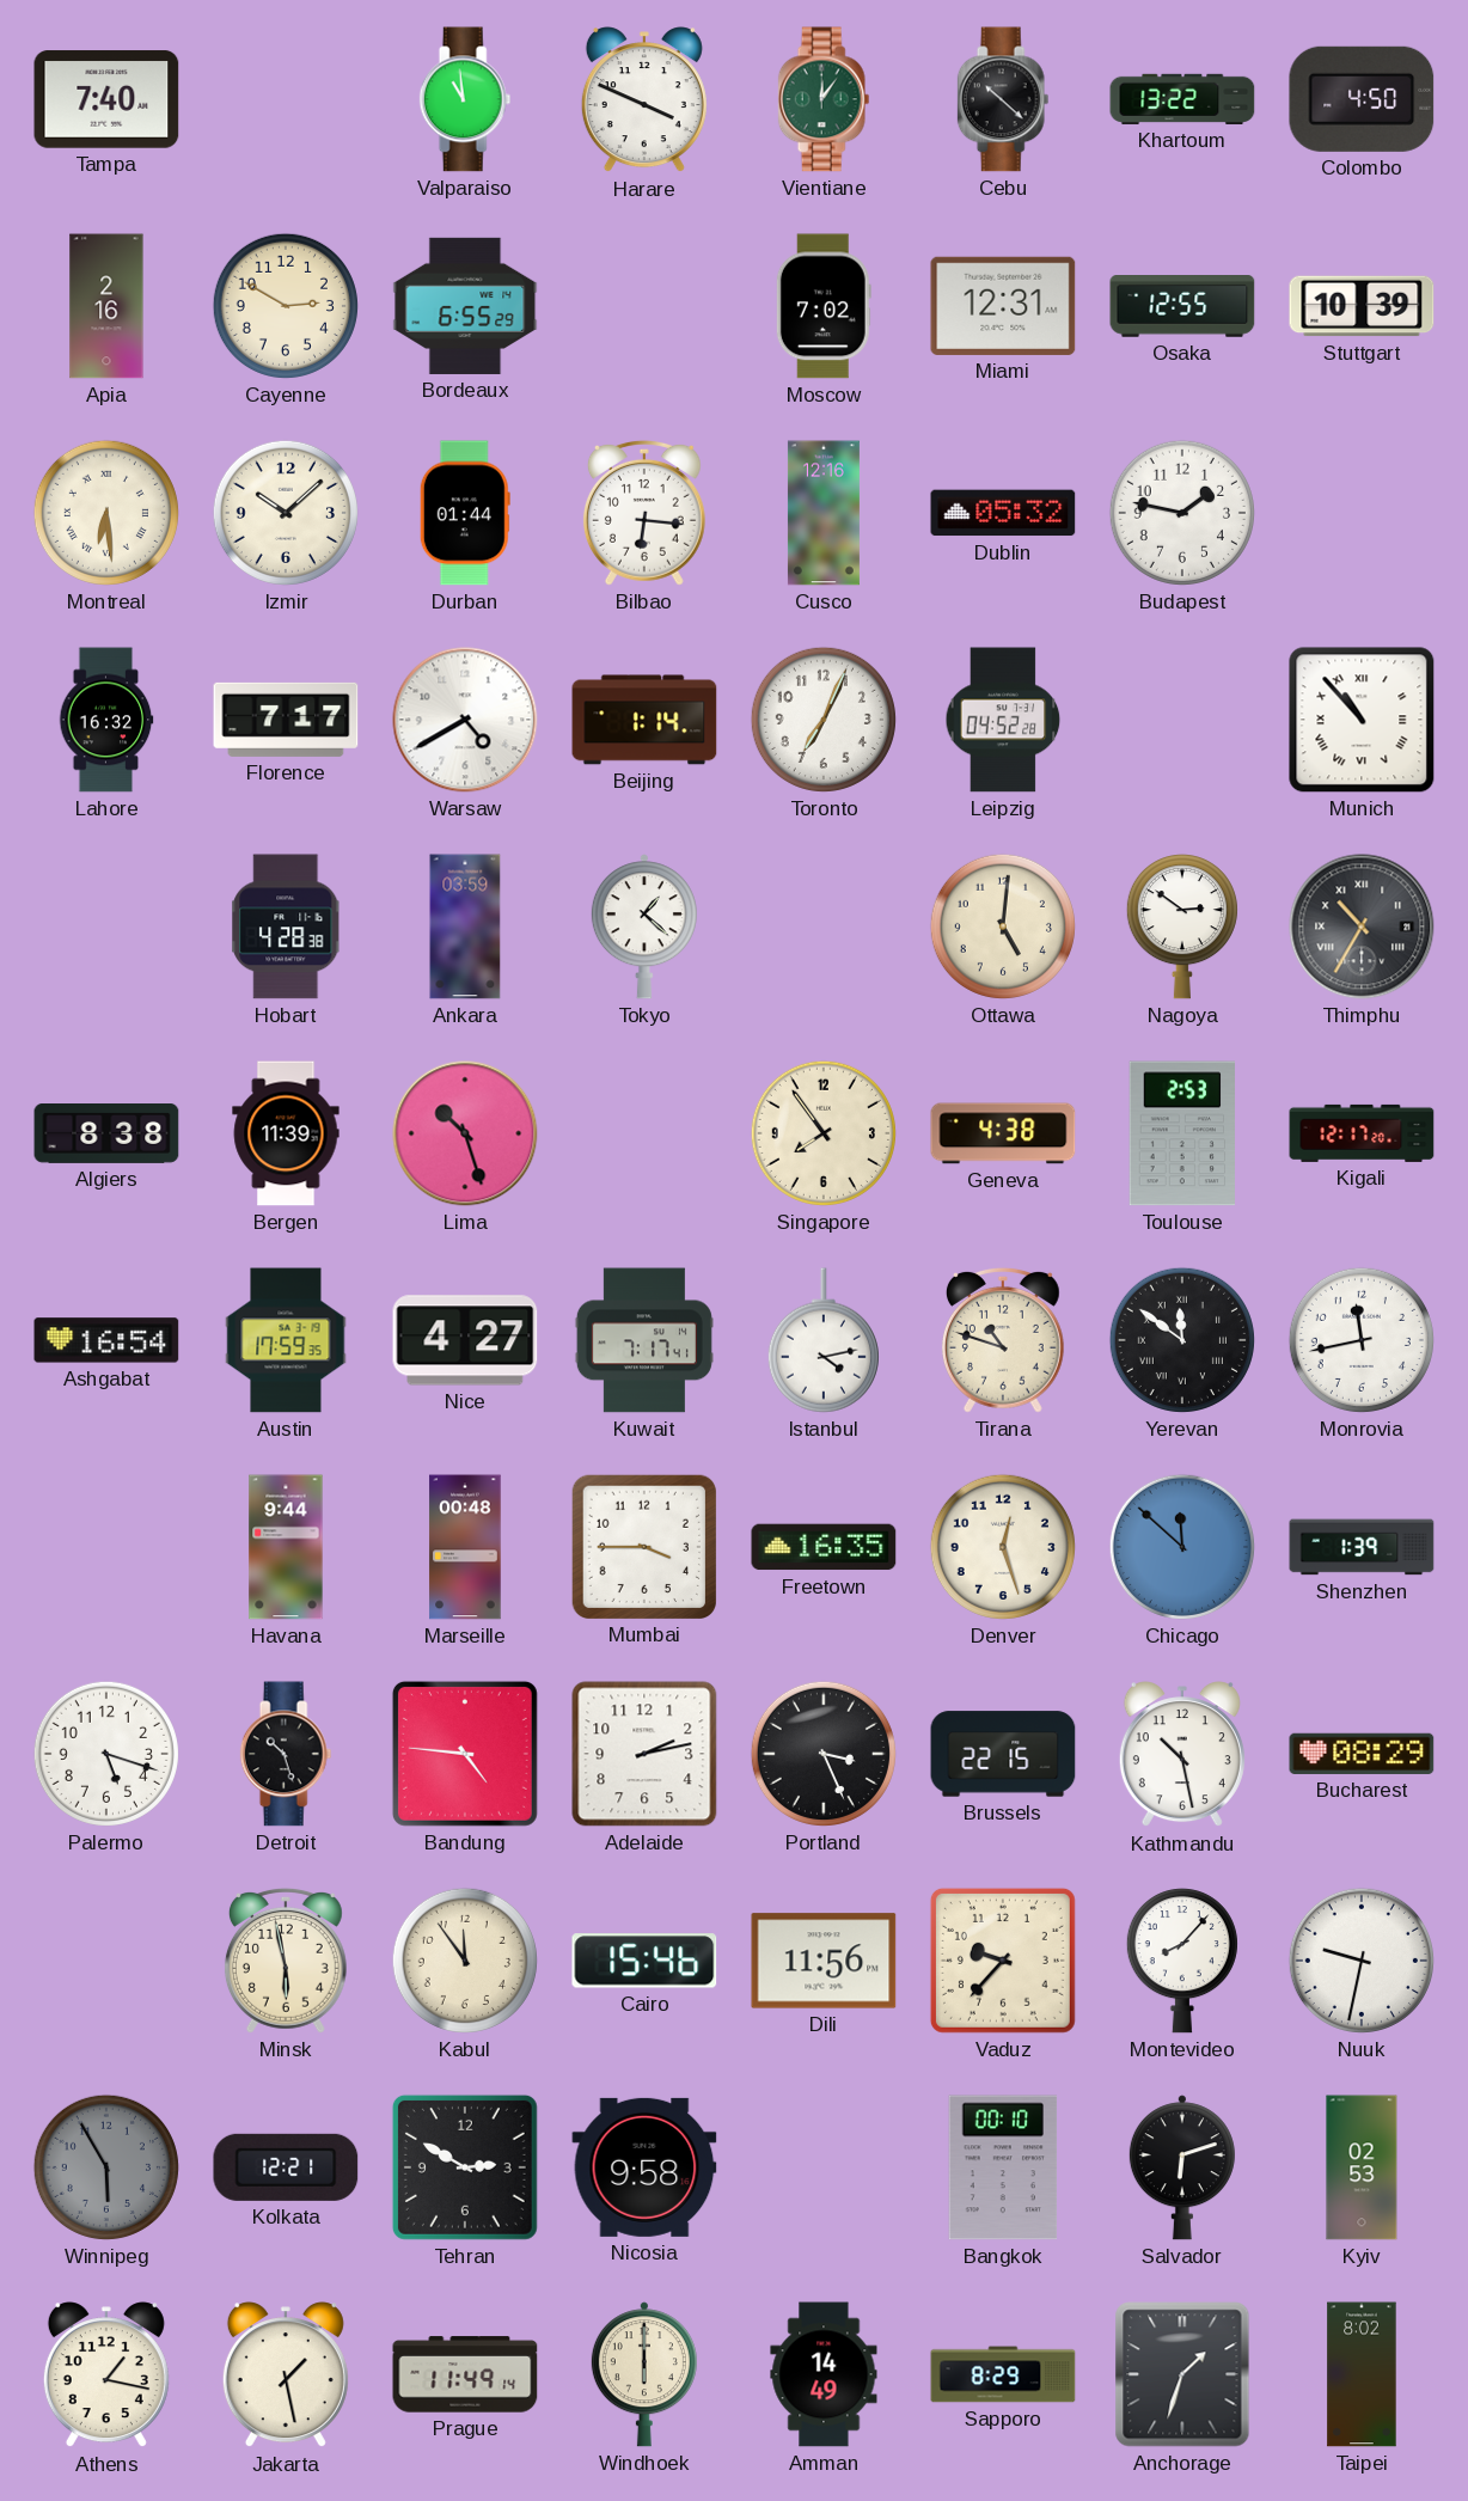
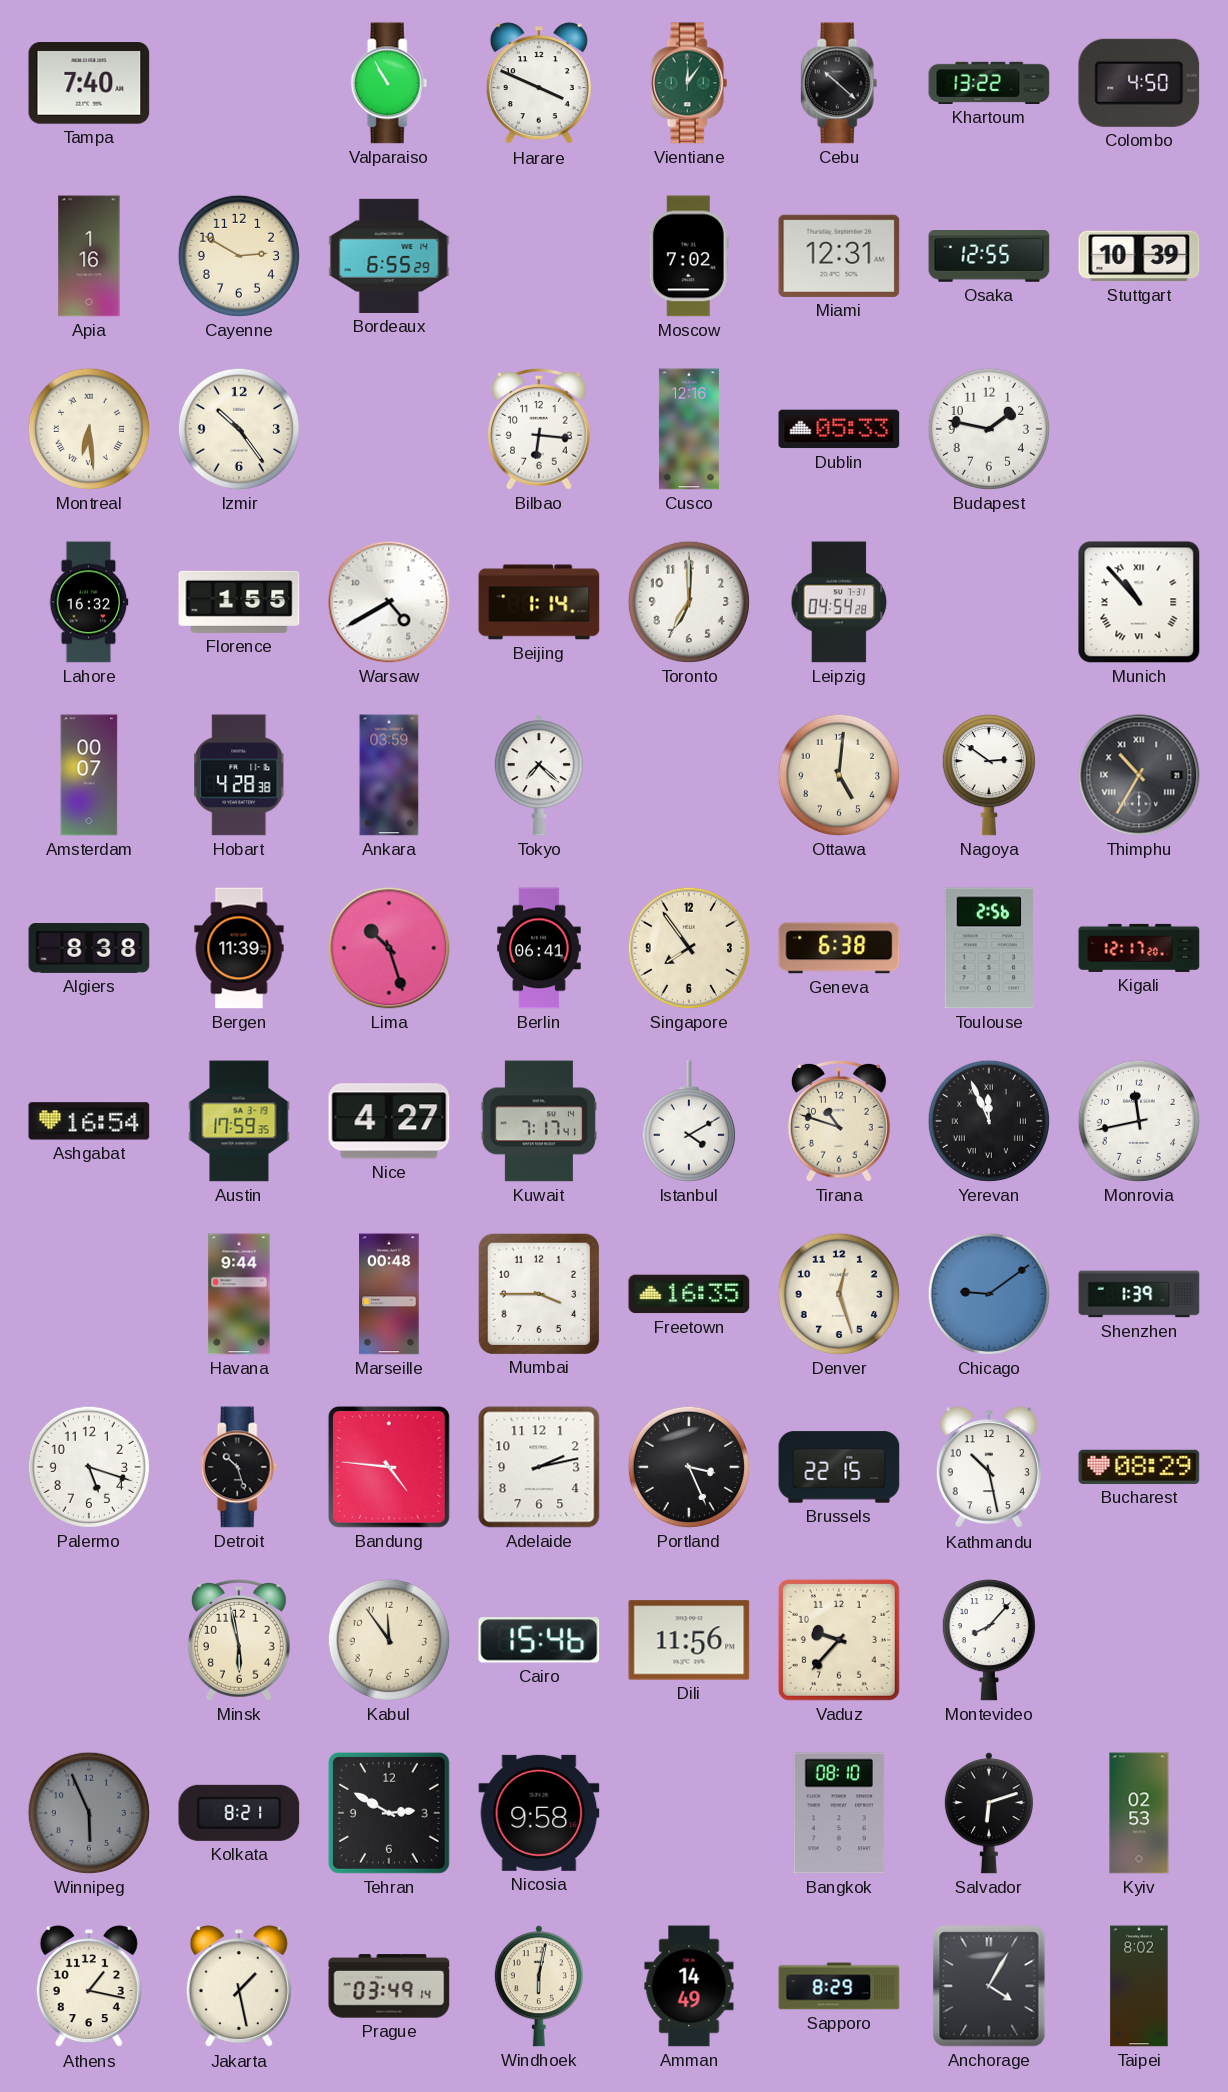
Valparaiso: 10:59 -> 10:55 (389, 83)
Apia: 2:16 -> 1:16 (89, 256)
Izmir: 10:08 -> 10:24 (239, 429)
Durban: 01:44 -> none (465, 513)
Dublin: 05:32 -> 05:33 (839, 429)
Florence: 7:17 -> 1:55 (239, 602)
Toronto: 7:04 -> 7:00 (689, 602)
Leipzig: 04:52 -> 04:54 (839, 602)
Amsterdam: none -> 00:07 (89, 775)
Tokyo: 1:22 -> 7:22 (539, 775)
Berlin: none -> 06:41 (539, 948)
Geneva: 4:38 -> 6:38 (839, 948)
Toulouse: 2:53 -> 2:56 (988, 948)
Istanbul: 4:13 -> 4:10 (689, 1121)
Yerevan: 11:51 -> 11:56 (989, 1121)
Chicago: 11:52 -> 9:09 (989, 1294)
Nuuk: 9:32 -> none (1362, 1961)
Winnipeg: 5:55 -> 5:56 (89, 1813)
Kolkata: 12:21 -> 8:21 (239, 1813)
Bangkok: 00:10 -> 08:10 (839, 1813)
Prague: 11:49 -> 03:49 (389, 1986)
Windhoek: 6:00 -> 6:02 (539, 1986)
Anchorage: 1:33 -> 4:05 (989, 1986)
